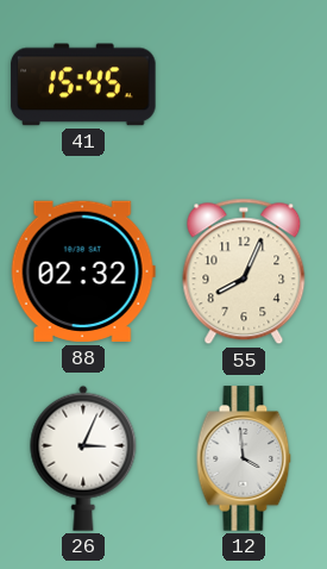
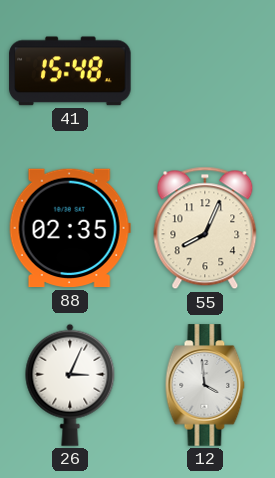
41: 15:45 -> 15:48 (70, 71)
88: 02:32 -> 02:35 (70, 228)
